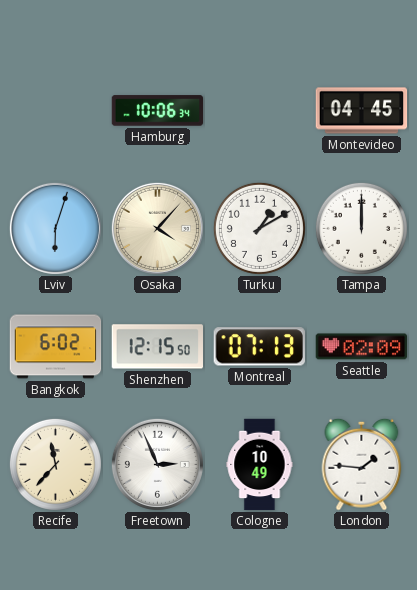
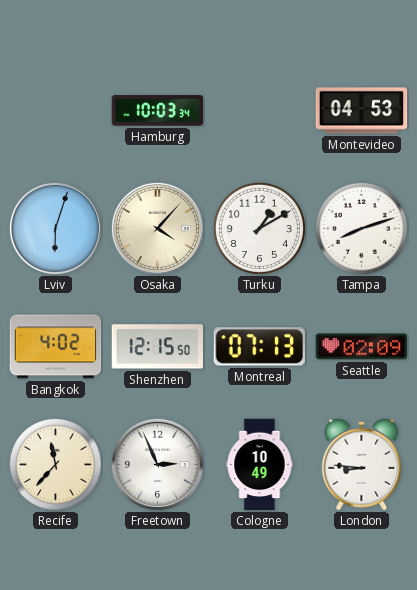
Hamburg: 10:06 -> 10:03 (158, 111)
Montevideo: 04:45 -> 04:53 (362, 111)
Tampa: 12:00 -> 8:12 (361, 228)
Bangkok: 6:02 -> 4:02 (56, 347)
London: 1:46 -> 8:46 (362, 464)
